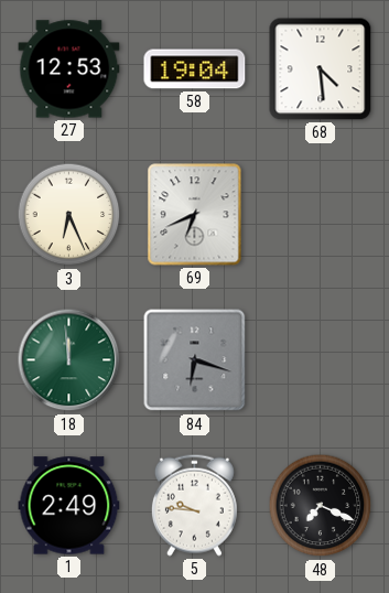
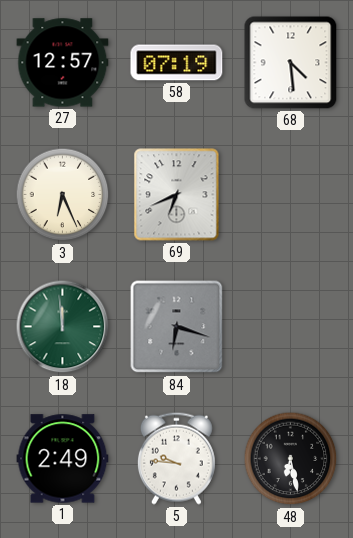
27: 12:53 -> 12:57 (63, 63)
58: 19:04 -> 07:19 (177, 63)
48: 7:19 -> 6:28 (291, 459)
